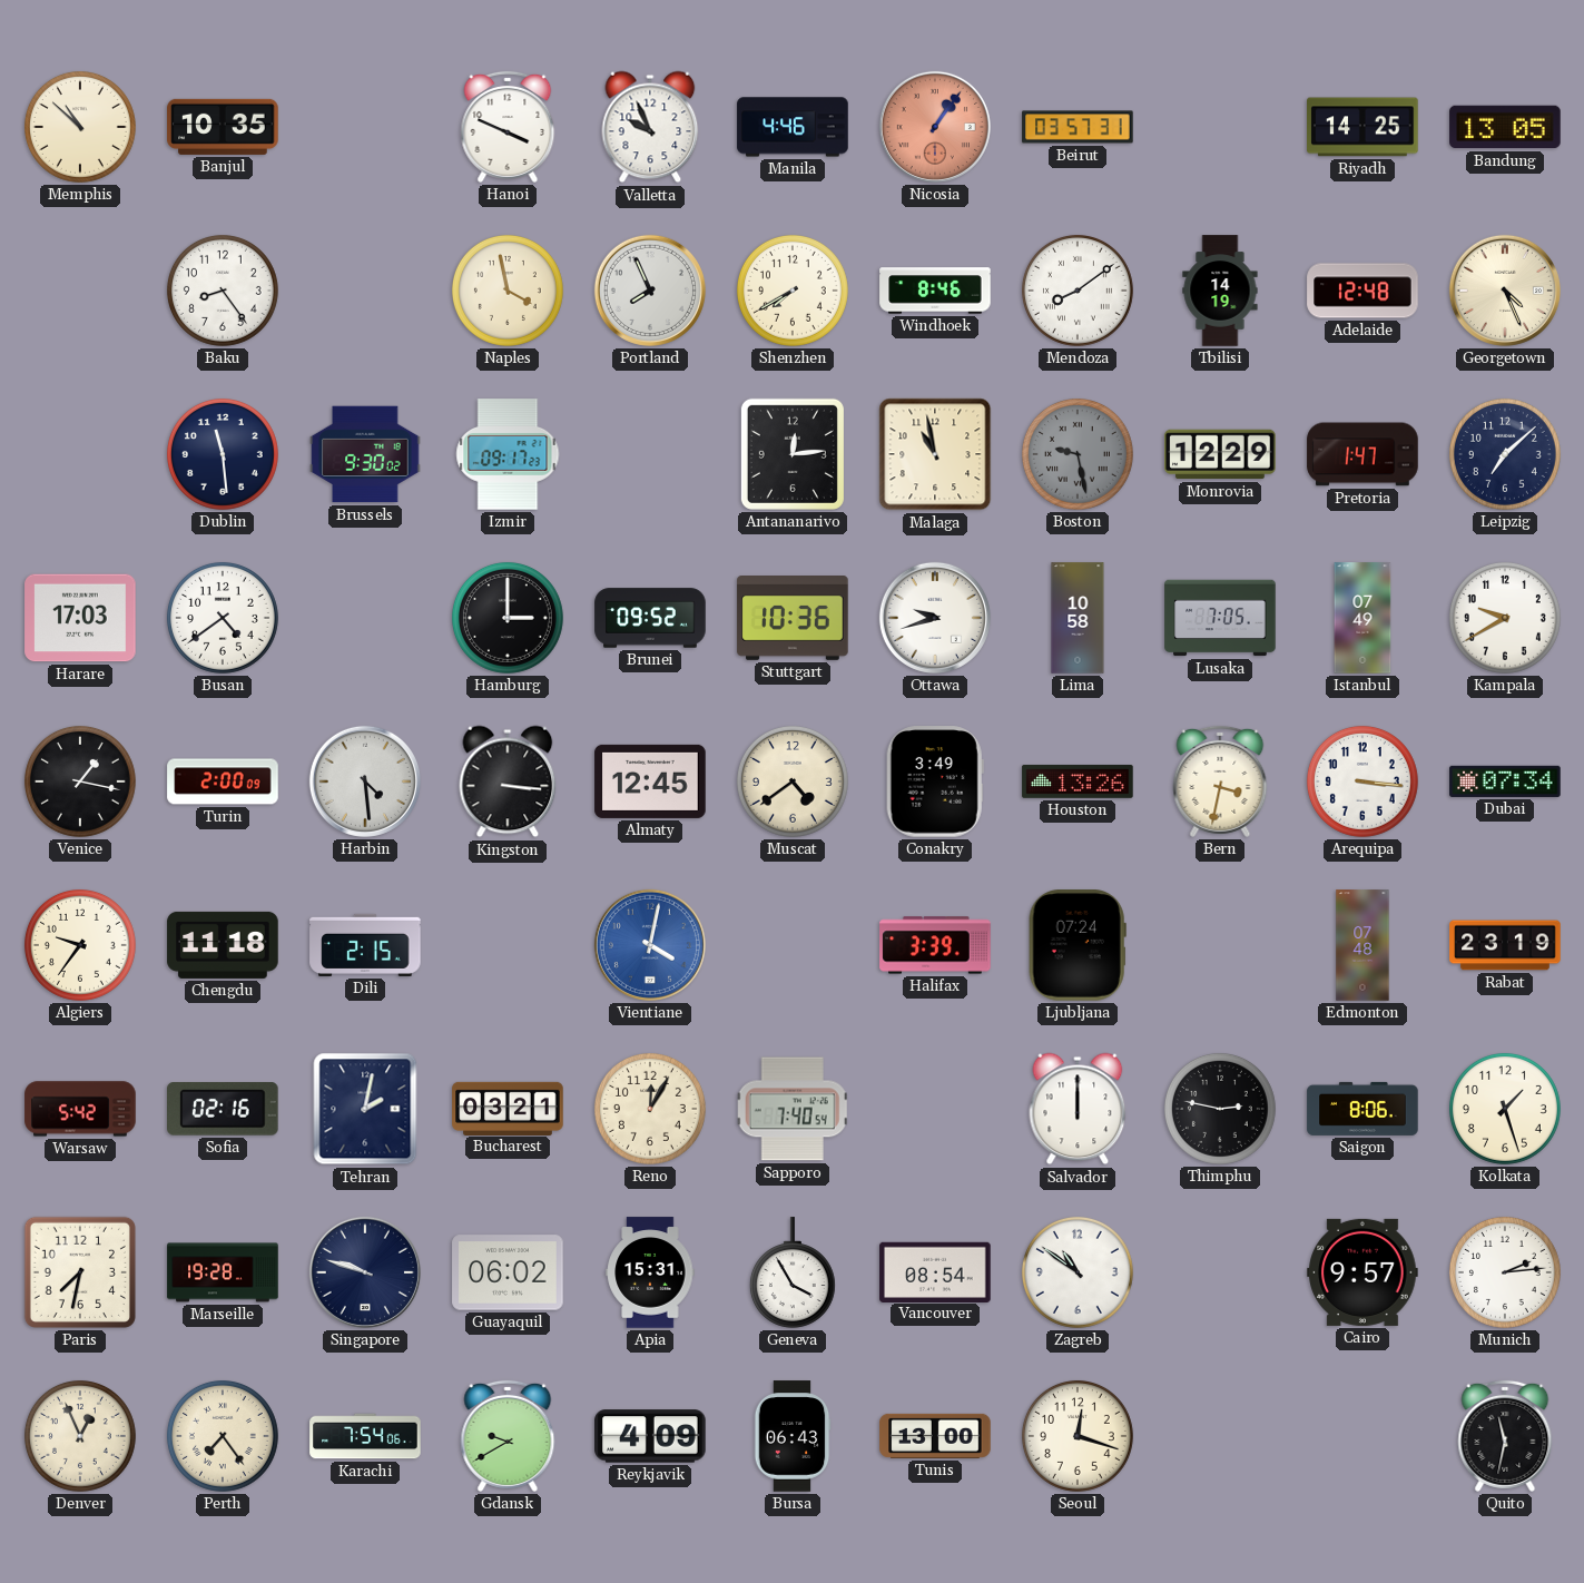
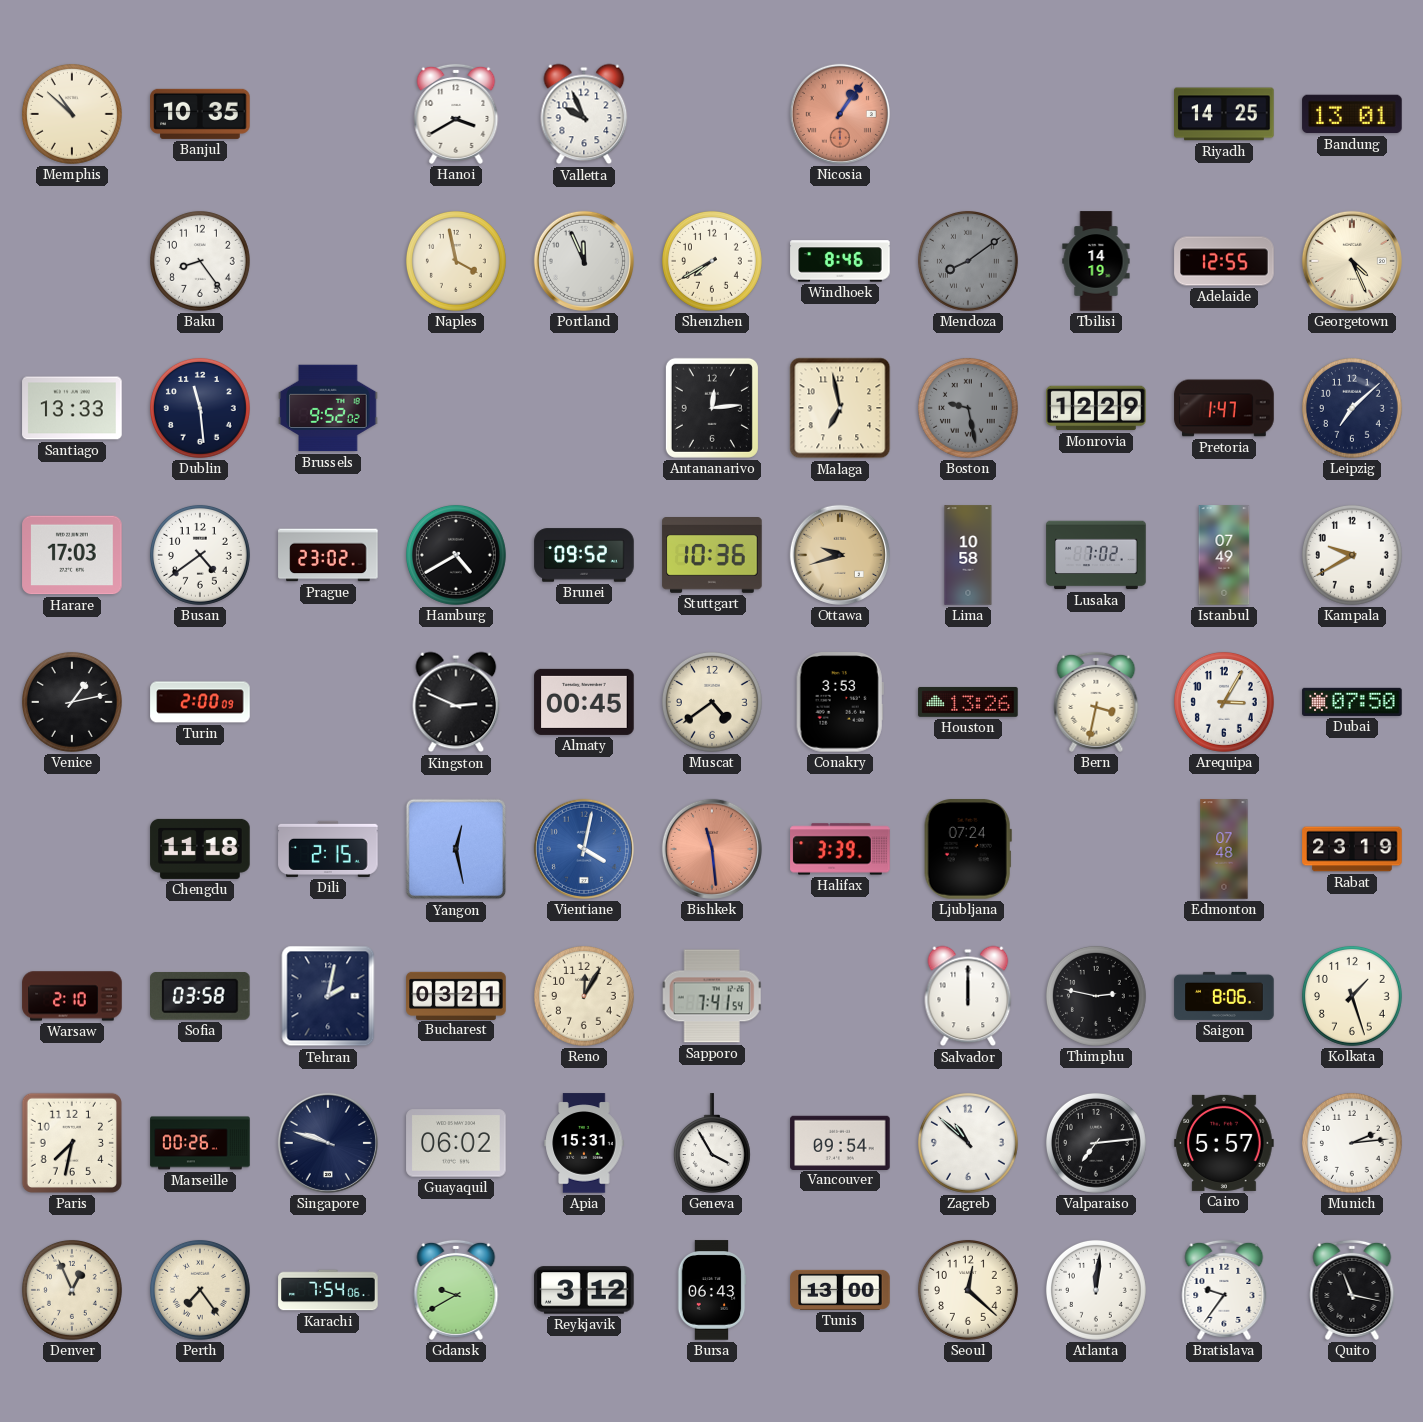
Hanoi: 3:49 -> 3:40 (456, 114)
Manila: 4:46 -> none (793, 127)
Beirut: 03:57 -> none (1078, 127)
Bandung: 13:05 -> 13:01 (1352, 114)
Portland: 7:56 -> 11:56 (584, 261)
Mendoza dial: white -> grey (968, 261)
Adelaide: 12:48 -> 12:55 (1224, 261)
Santiago: none -> 13:33 (72, 408)
Brussels: 9:30 -> 9:52 (328, 408)
Izmir: 09:17 -> none (508, 454)
Malaga: 10:58 -> 6:58 (840, 408)
Prague: none -> 23:02 (328, 555)
Hamburg: 3:00 -> 4:40 (456, 555)
Ottawa dial: white -> champagne (840, 555)
Lusaka: 7:05 -> 7:02 (1096, 555)
Venice: 1:17 -> 1:13 (72, 702)
Harbin: 4:29 -> none (365, 781)
Kingston: 3:16 -> 2:49 (456, 702)
Almaty: 12:45 -> 00:45 (584, 702)
Conakry: 3:49 -> 3:53 (840, 702)
Arequipa: 3:16 -> 3:05 (1224, 702)
Dubai: 07:34 -> 07:50 (1352, 702)
Algiers: 9:36 -> none (80, 945)
Yangon: none -> 12:28 (456, 849)
Bishkek: none -> 11:29 (712, 849)
Warsaw: 5:42 -> 2:10 (72, 996)
Sofia: 02:16 -> 03:58 (201, 997)
Sapporo: 7:40 -> 7:41 (712, 996)
Marseille: 19:28 -> 00:26 (200, 1143)
Vancouver: 08:54 -> 09:54 (840, 1142)
Zagreb: 10:51 -> 10:52 (968, 1143)
Valparaiso: none -> 7:14 (1096, 1143)
Cairo: 9:57 -> 5:57 (1224, 1143)
Reykjavik: 4:09 -> 3:12 (584, 1290)
Seoul: 12:18 -> 12:22 (968, 1290)
Atlanta: none -> 12:01 (1096, 1290)
Bratislava: none -> 9:36 (1224, 1290)
Quito: 11:32 -> 11:17 (1352, 1290)
